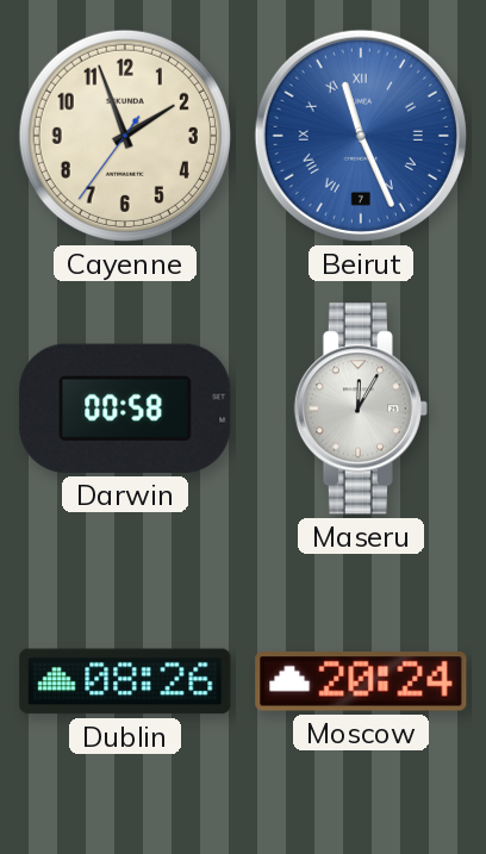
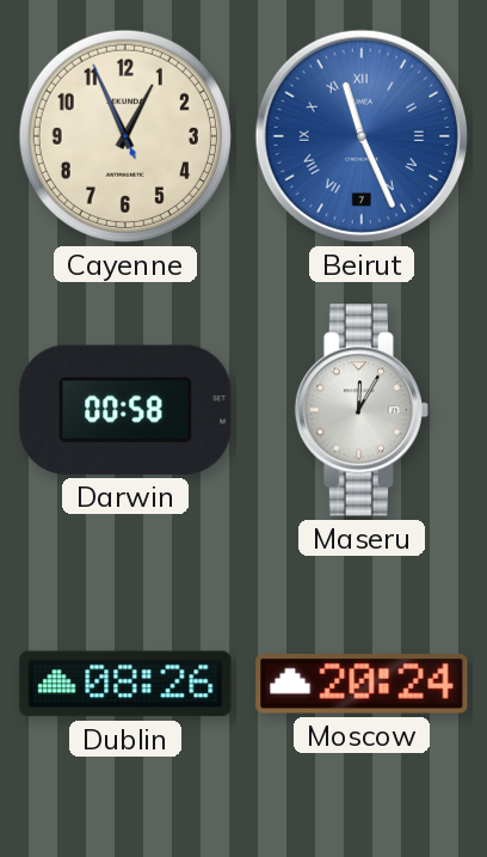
Cayenne: 1:56 -> 12:55 (125, 136)
